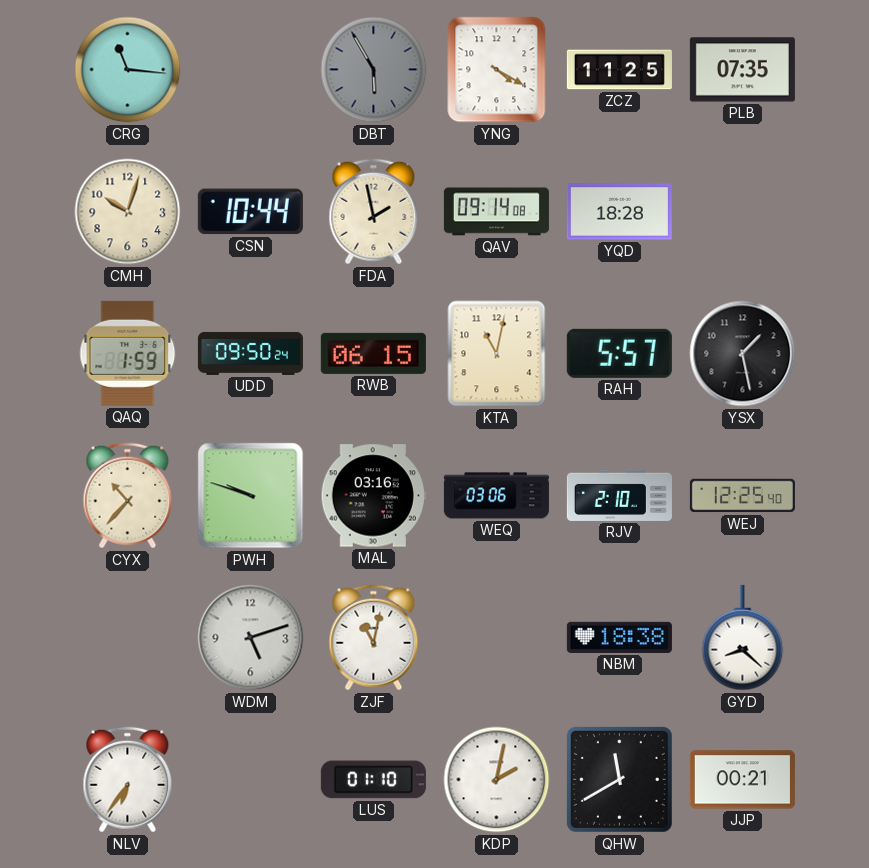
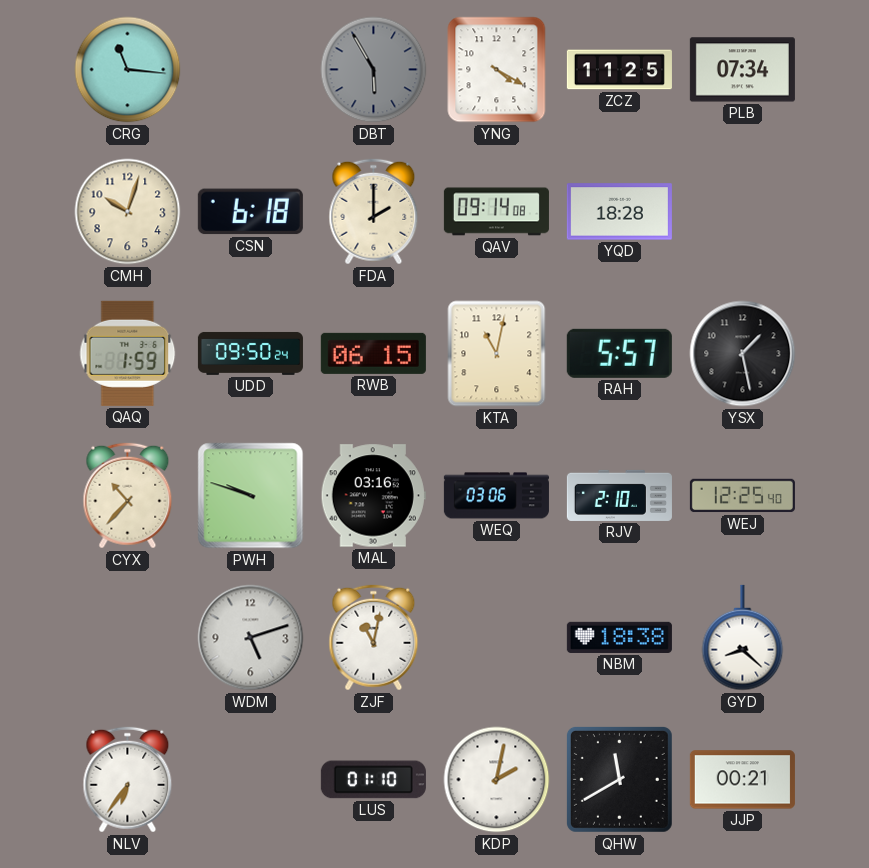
PLB: 07:35 -> 07:34 (742, 70)
CSN: 10:44 -> 6:18 (250, 212)
FDA: 1:58 -> 2:00 (374, 212)
